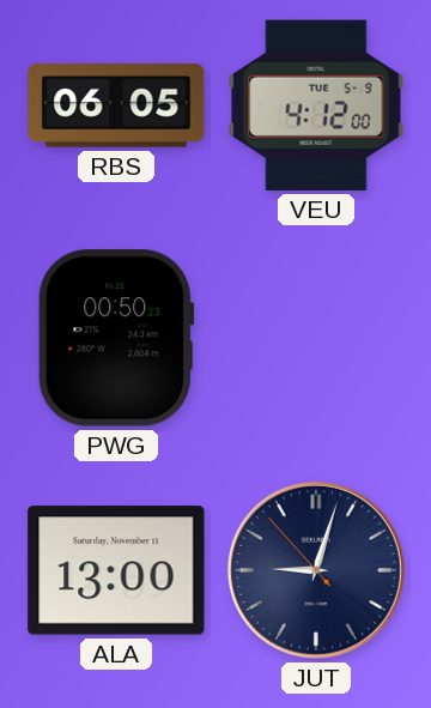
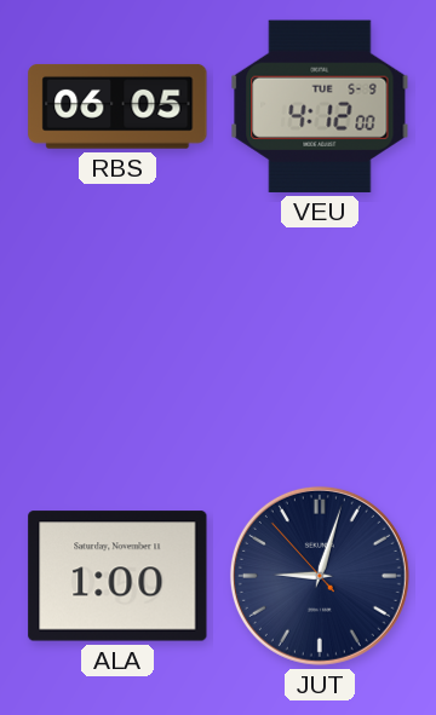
PWG: 00:50 -> none (116, 338)
ALA: 13:00 -> 1:00 (117, 576)
